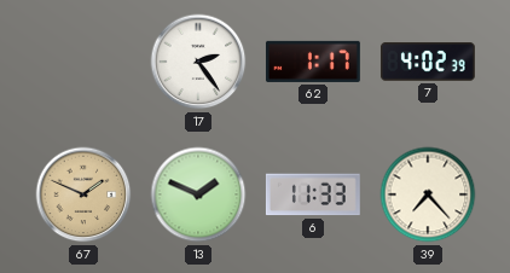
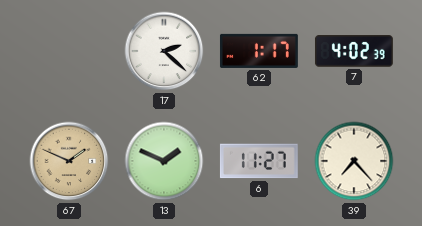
17: 2:24 -> 2:22 (164, 51)
6: 11:33 -> 11:27 (259, 161)
